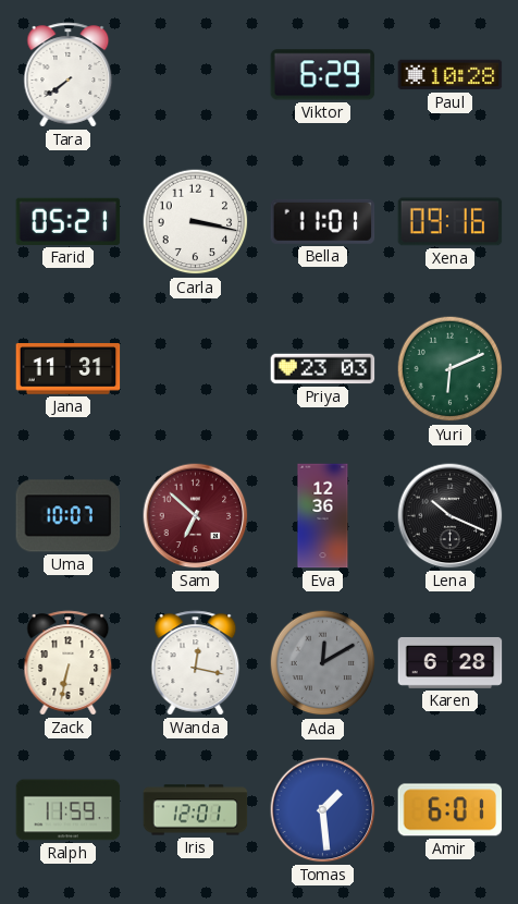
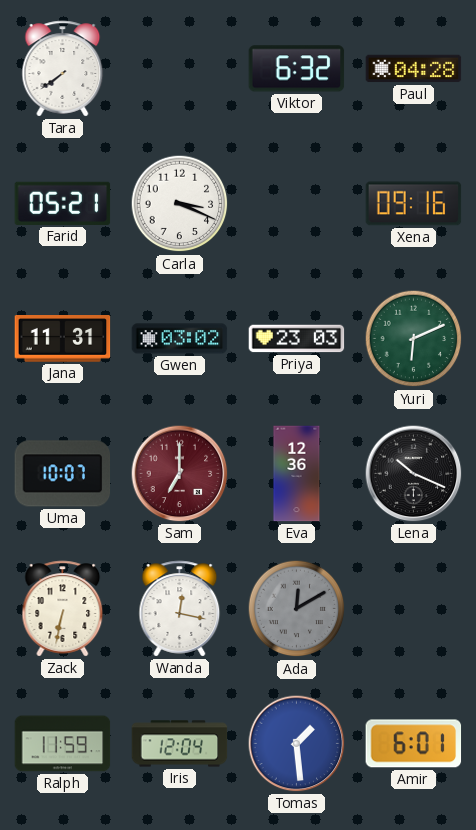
Viktor: 6:29 -> 6:32 (297, 69)
Paul: 10:28 -> 04:28 (414, 69)
Carla: 3:17 -> 3:19 (180, 204)
Bella: 11:01 -> none (323, 221)
Gwen: none -> 03:02 (180, 339)
Sam: 6:52 -> 7:00 (180, 474)
Karen: 6:28 -> none (451, 662)
Iris: 12:01 -> 12:04 (180, 744)
